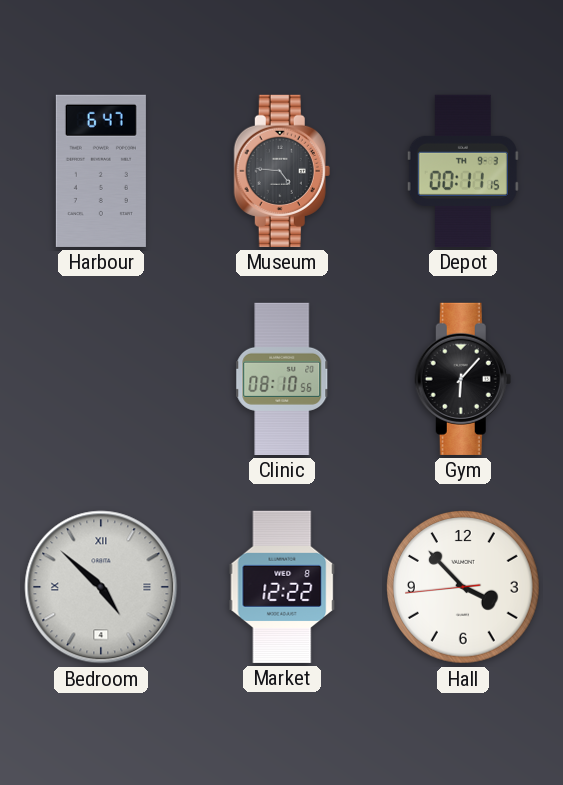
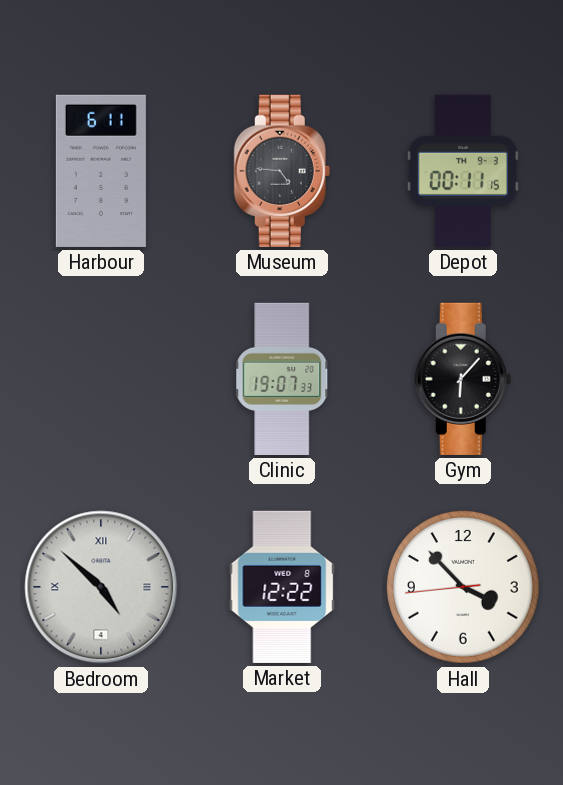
Harbour: 6:47 -> 6:11 (101, 171)
Clinic: 08:10 -> 19:07 (282, 379)
